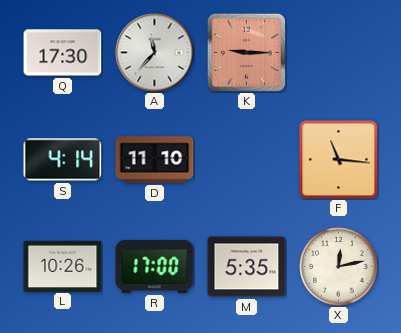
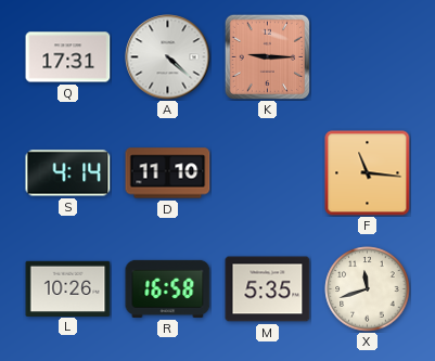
Q: 17:30 -> 17:31 (68, 57)
A: 11:37 -> 4:22 (168, 57)
R: 17:00 -> 16:58 (168, 288)
X: 12:13 -> 11:42 (368, 289)
